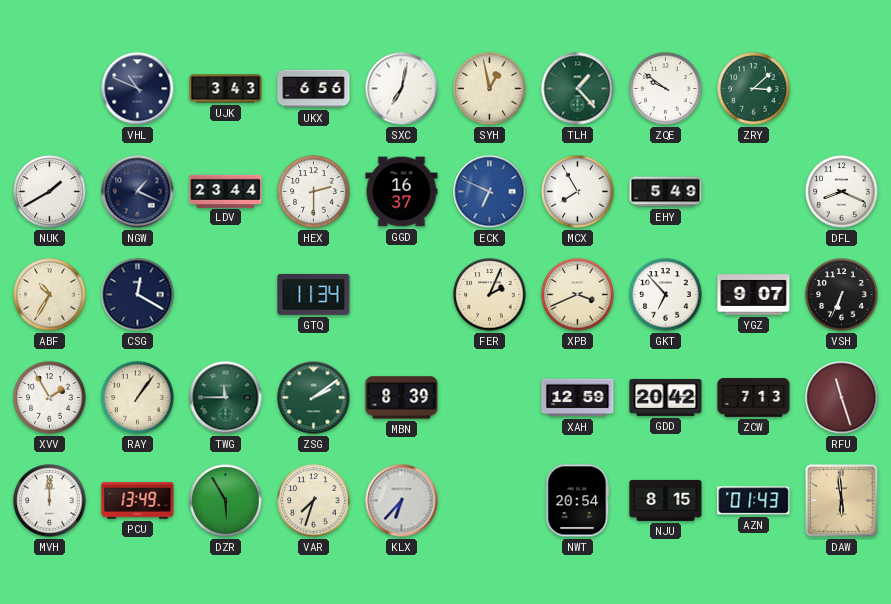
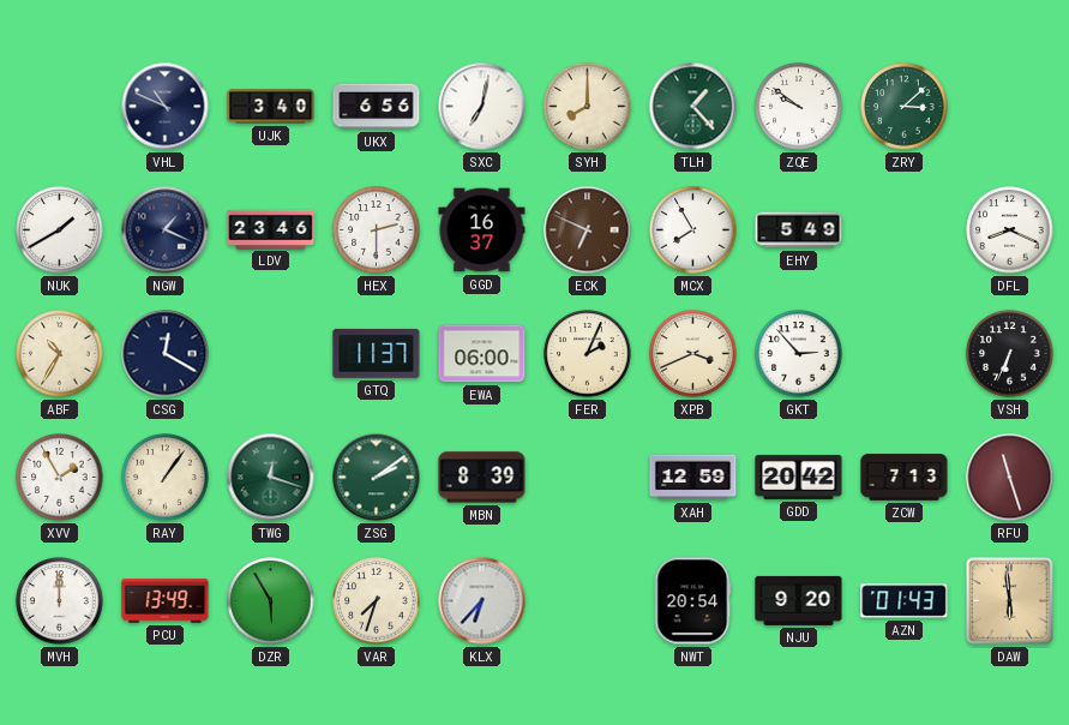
UJK: 3:43 -> 3:40 (271, 107)
SYH: 12:58 -> 8:00 (588, 107)
LDV: 23:44 -> 23:46 (271, 229)
ECK dial: blue -> brown (588, 230)
GTQ: 11:34 -> 11:37 (377, 353)
EWA: none -> 06:00 (482, 354)
GKT: 6:53 -> 2:53 (799, 354)
YGZ: 9:07 -> none (754, 295)
TWG: 11:45 -> 12:18 (271, 478)
NJU: 8:15 -> 9:20 (799, 600)
